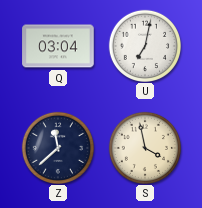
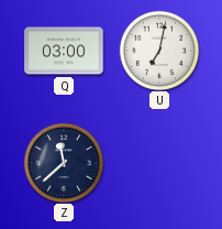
Q: 03:04 -> 03:00 (64, 51)
S: 3:58 -> none (144, 147)
